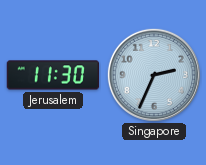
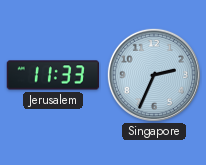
Jerusalem: 11:30 -> 11:33 (53, 75)
